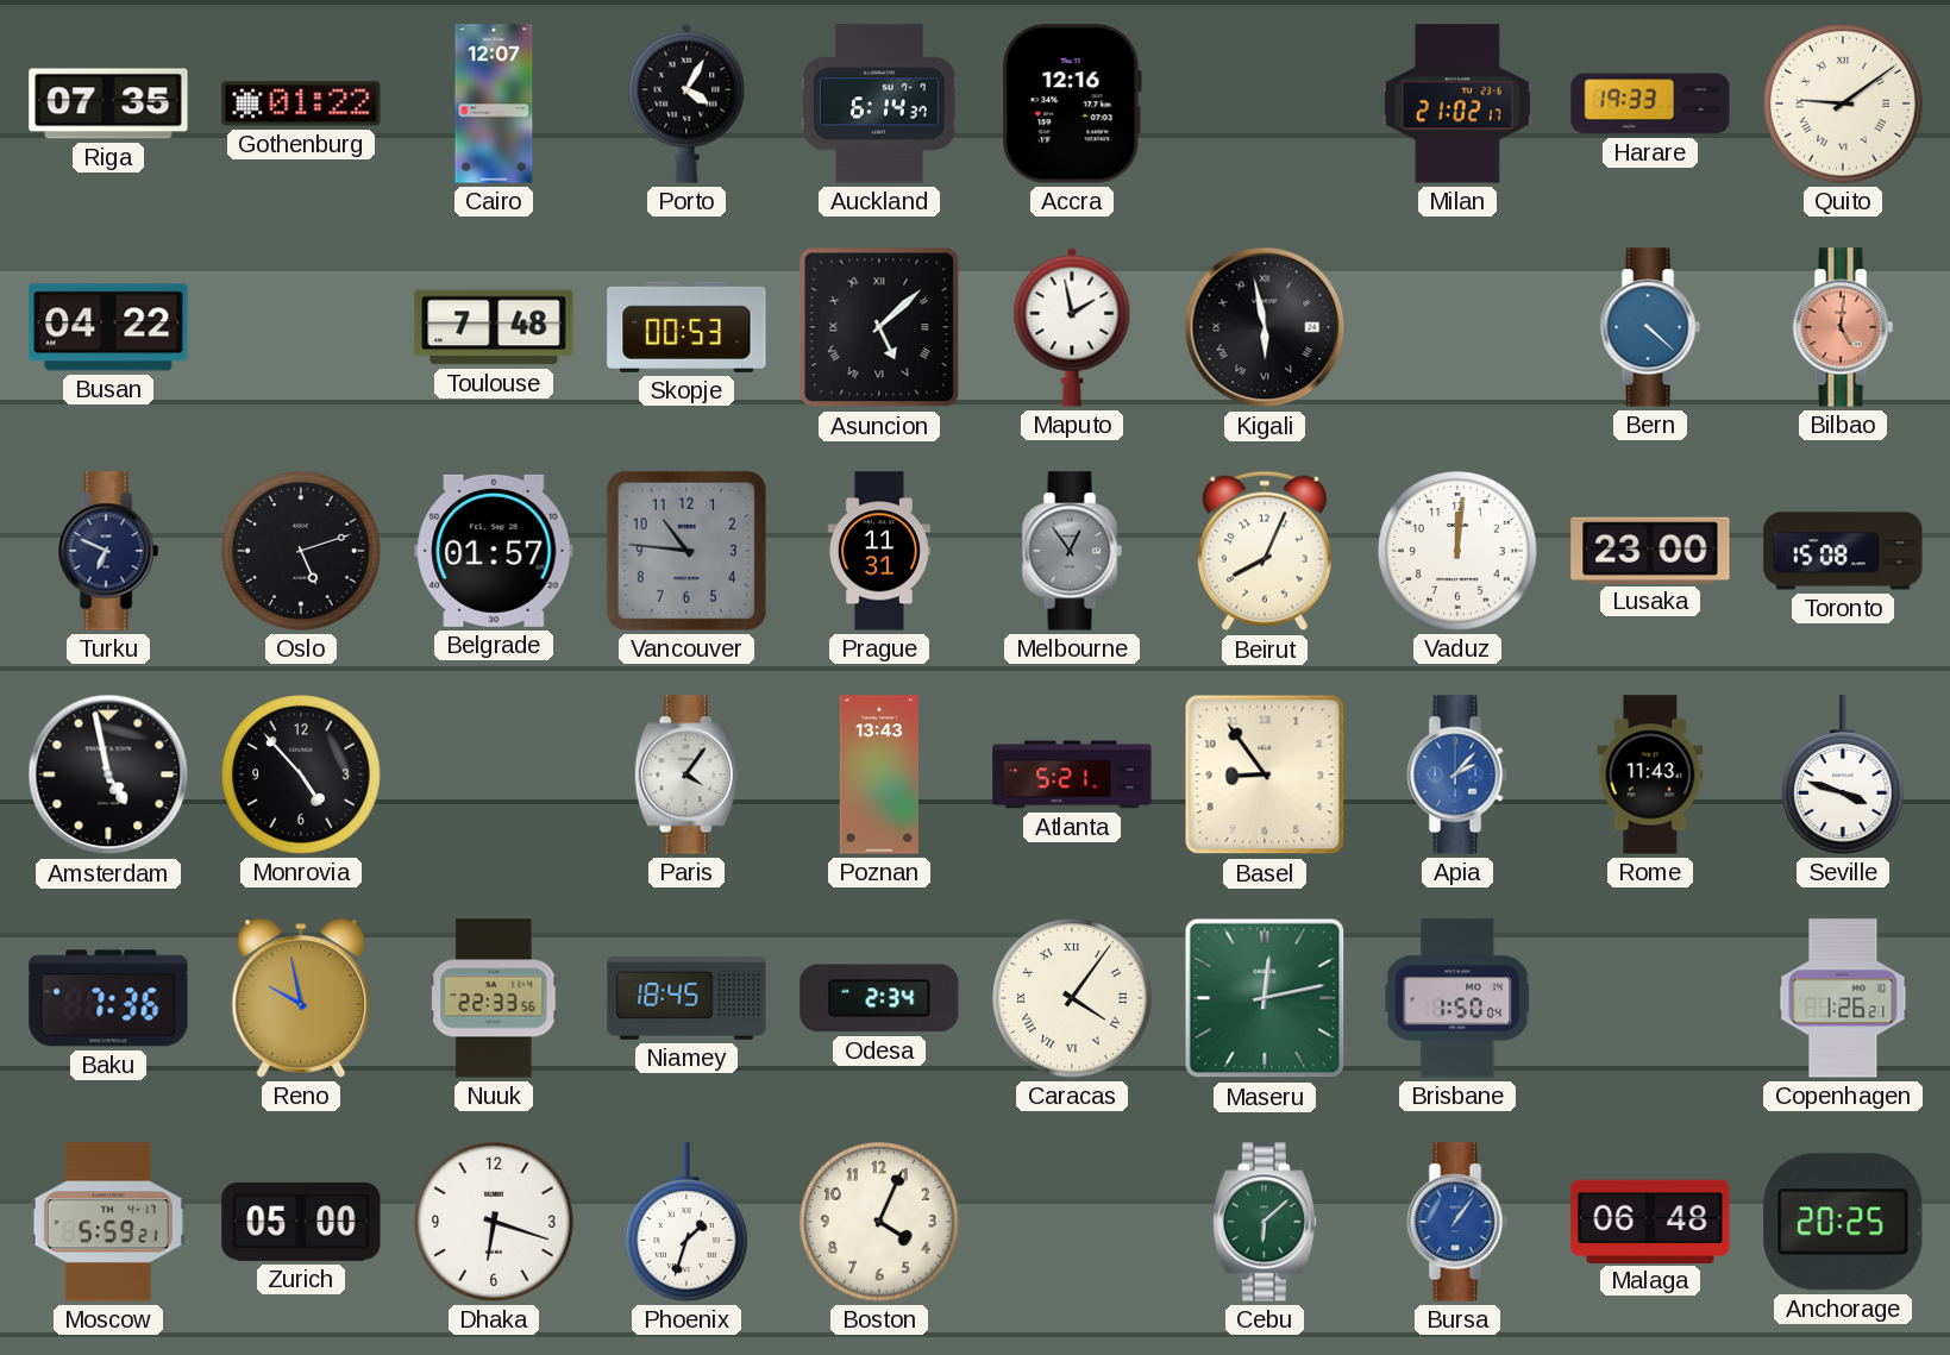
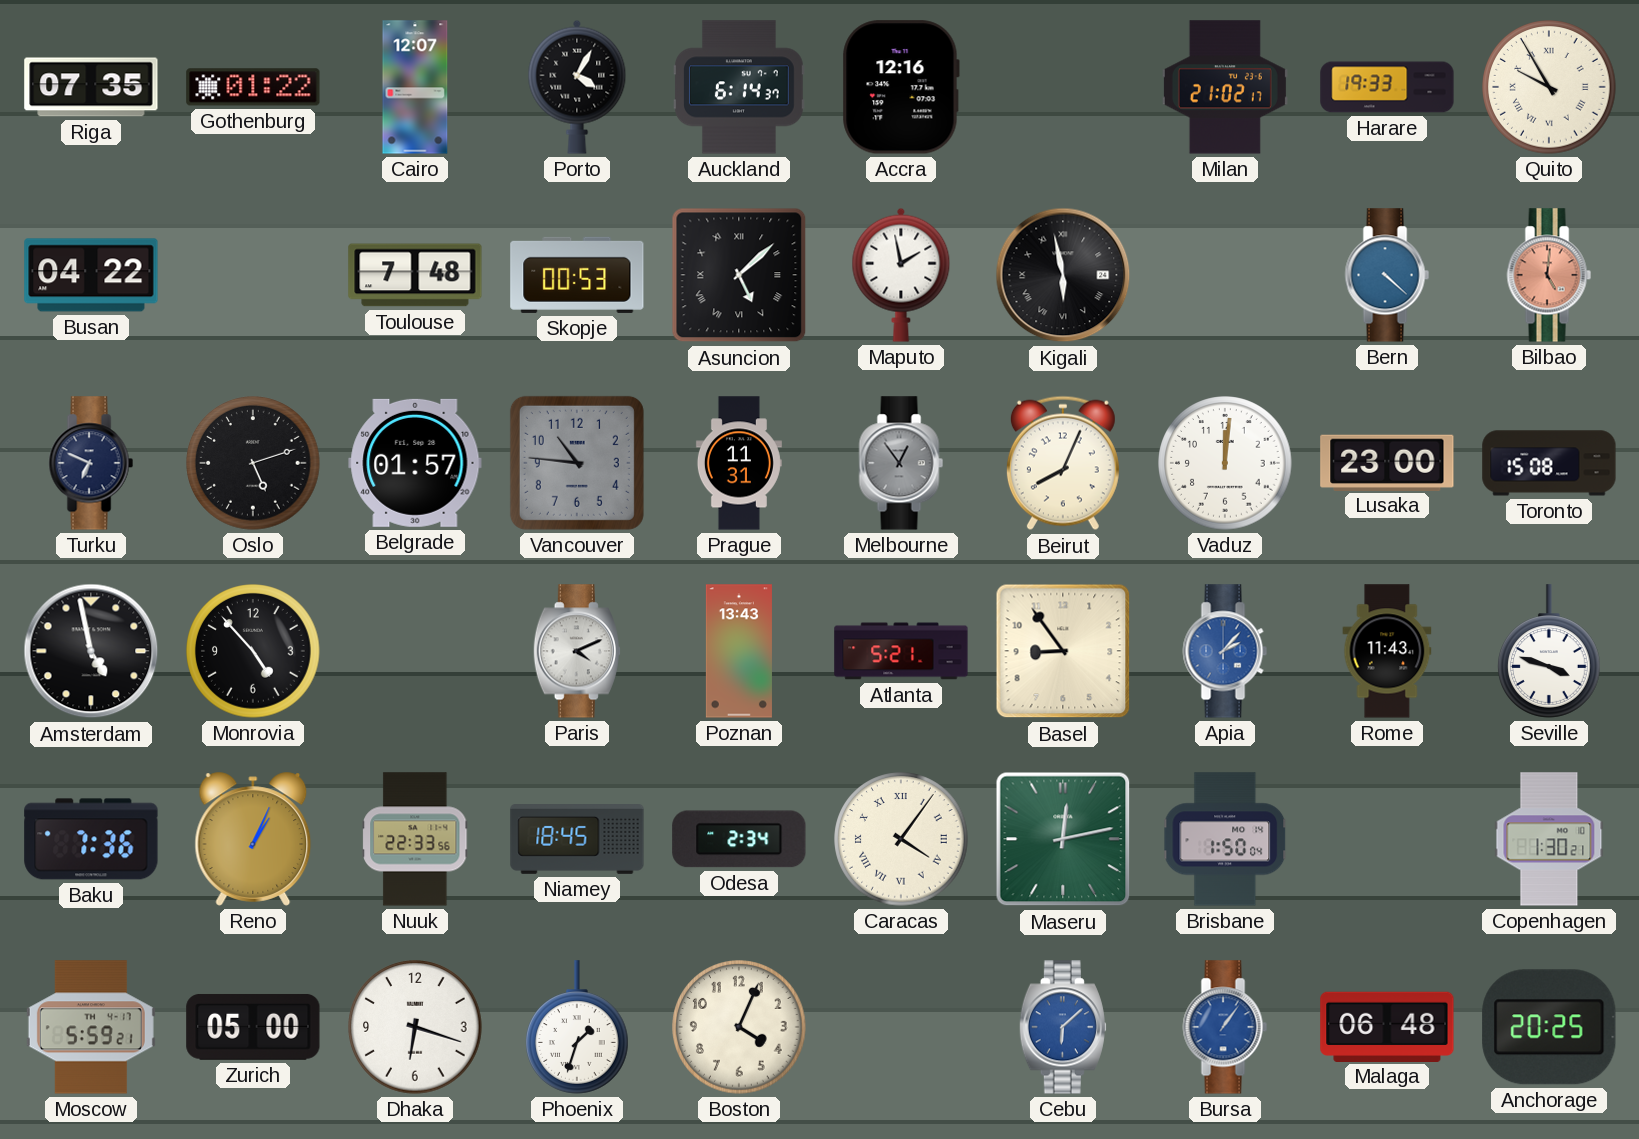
Quito: 9:09 -> 9:55 (1549, 87)
Paris: 4:06 -> 4:11 (577, 651)
Reno: 9:58 -> 1:04 (253, 839)
Copenhagen: 1:26 -> 1:30 (1549, 839)
Cebu dial: green -> blue (1063, 1027)
